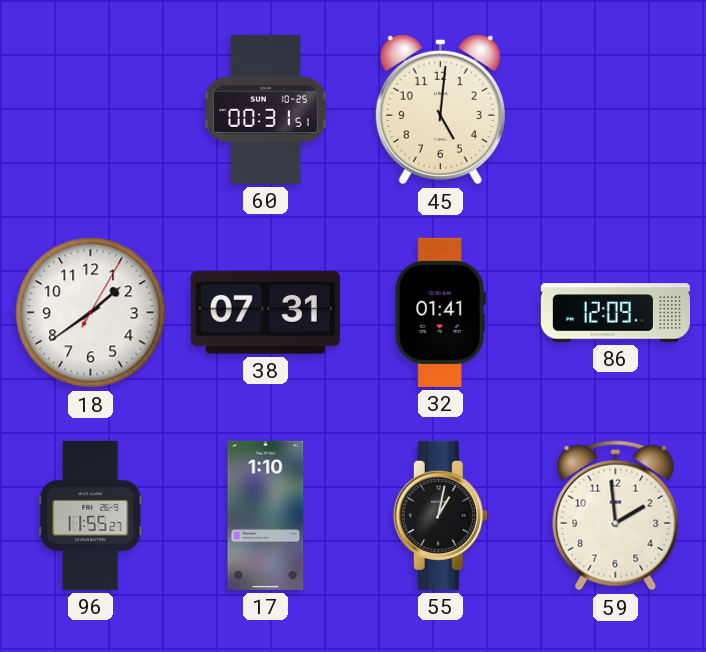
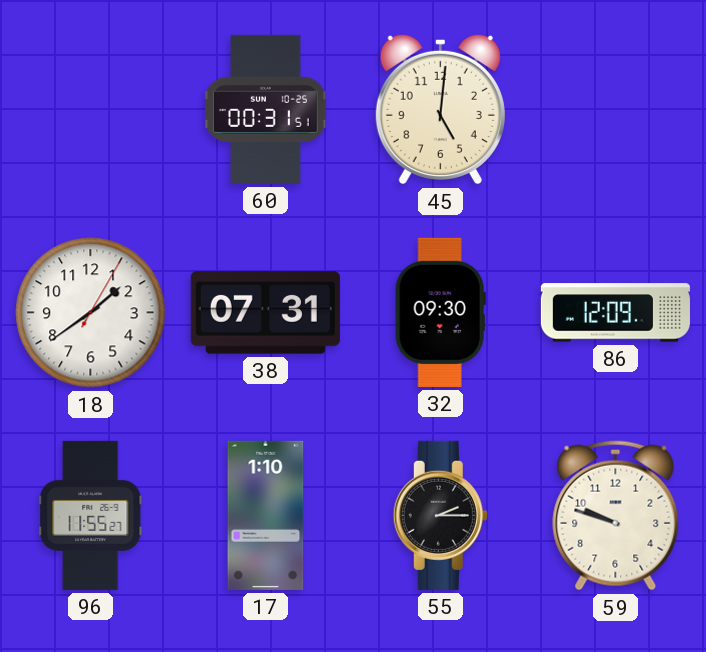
32: 01:41 -> 09:30 (440, 312)
55: 1:02 -> 2:15 (440, 515)
59: 1:59 -> 9:48 (616, 516)
